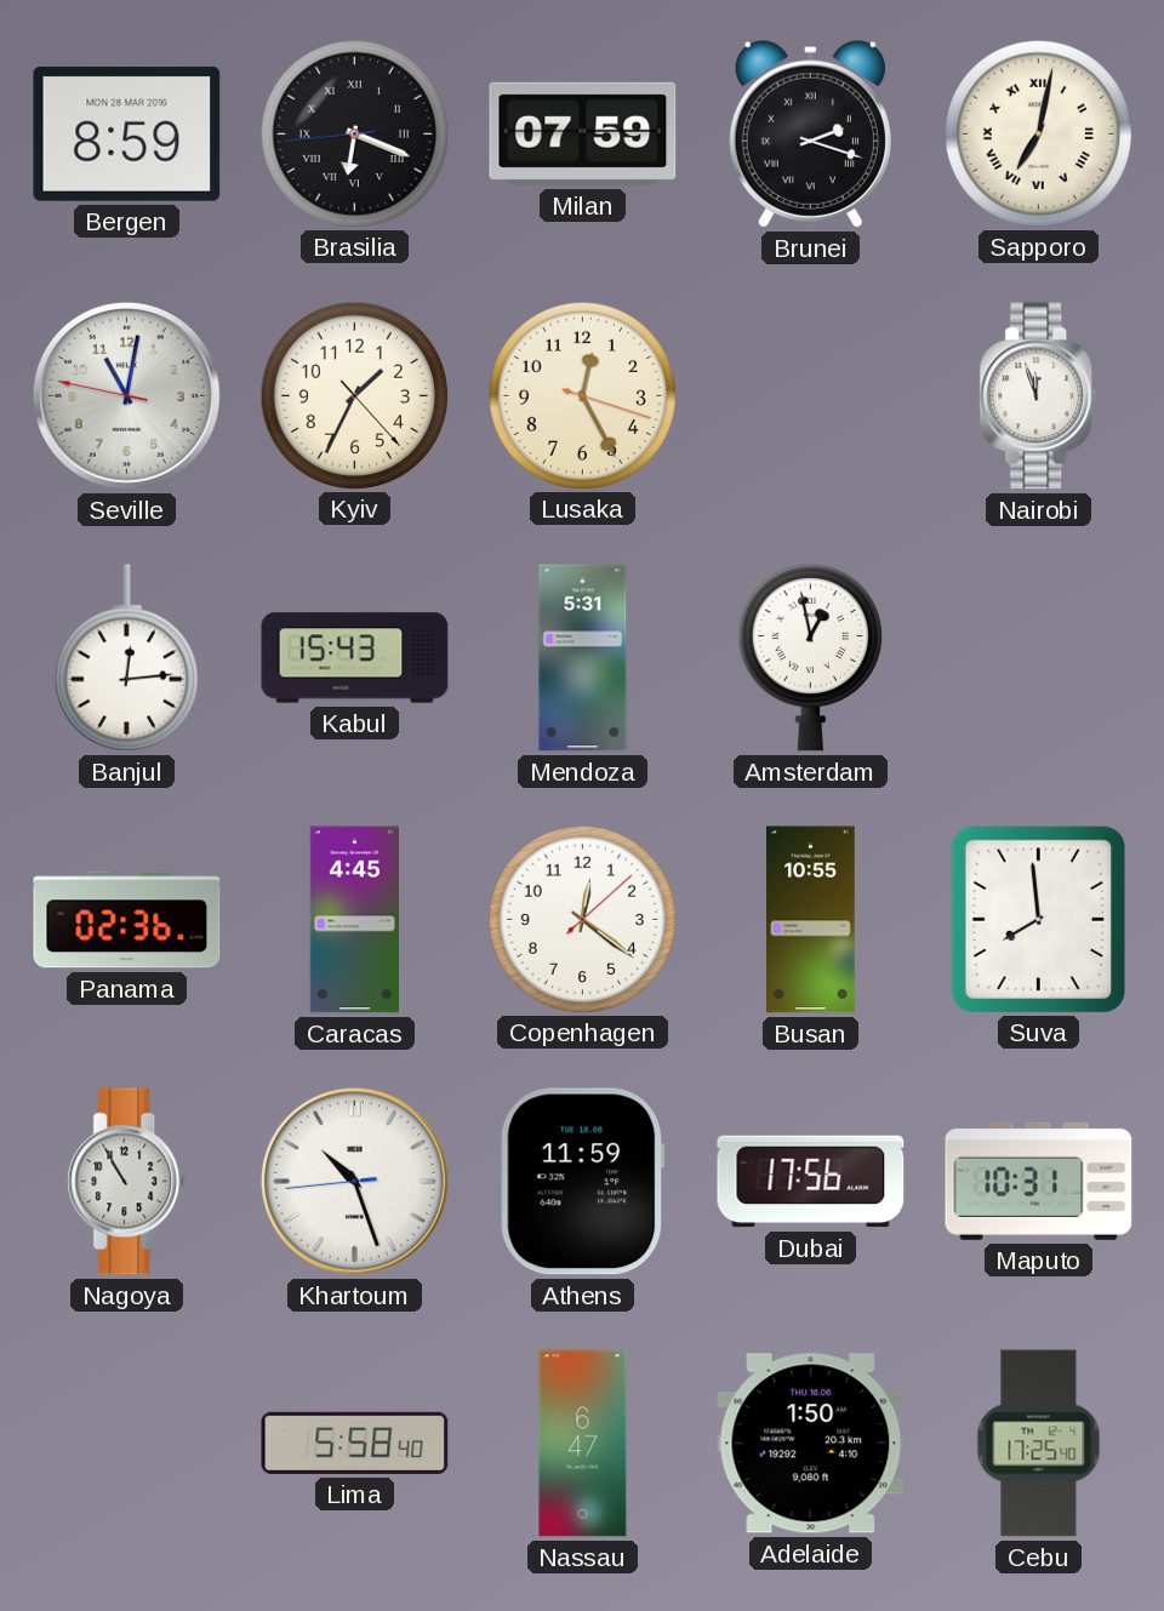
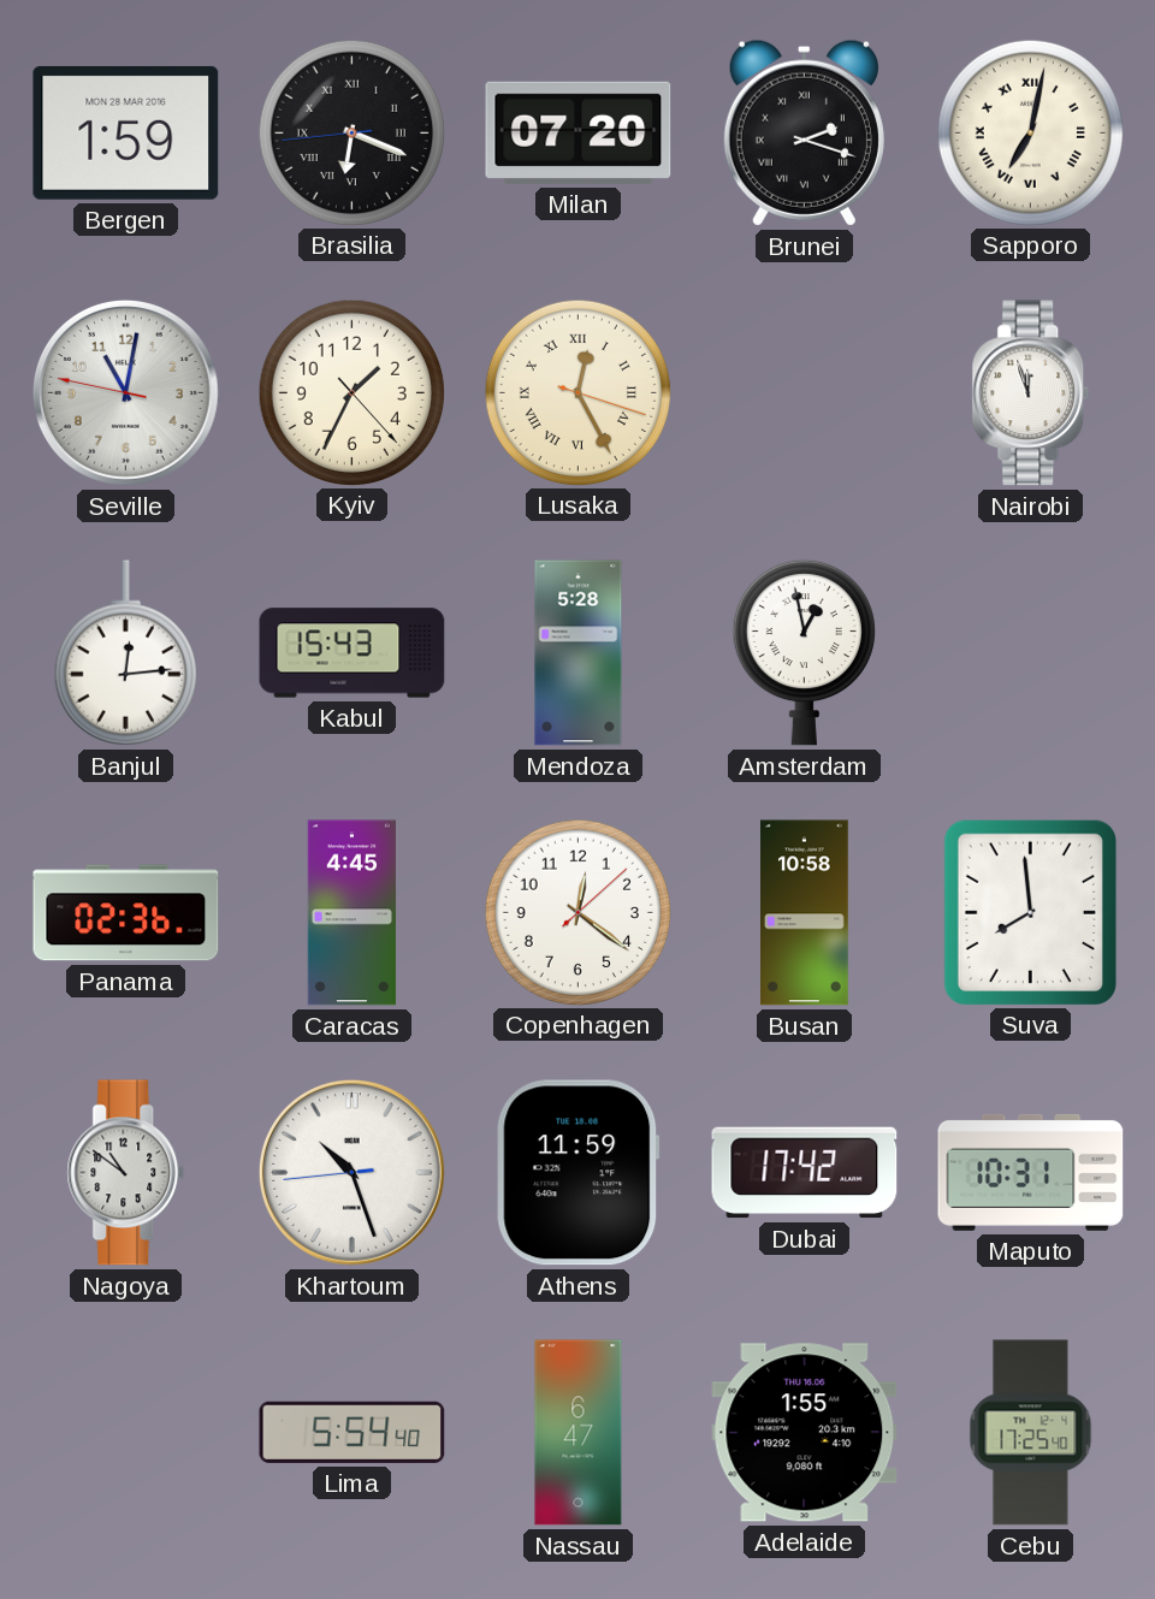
Bergen: 8:59 -> 1:59 (126, 132)
Milan: 07:59 -> 07:20 (579, 132)
Lusaka numerals: Arabic -> Roman (577, 392)
Mendoza: 5:31 -> 5:28 (579, 653)
Busan: 10:55 -> 10:58 (805, 913)
Nagoya: 10:55 -> 10:51 (126, 1173)
Dubai: 17:56 -> 17:42 (805, 1173)
Lima: 5:58 -> 5:54 (353, 1432)
Adelaide: 1:50 -> 1:55 (805, 1433)
